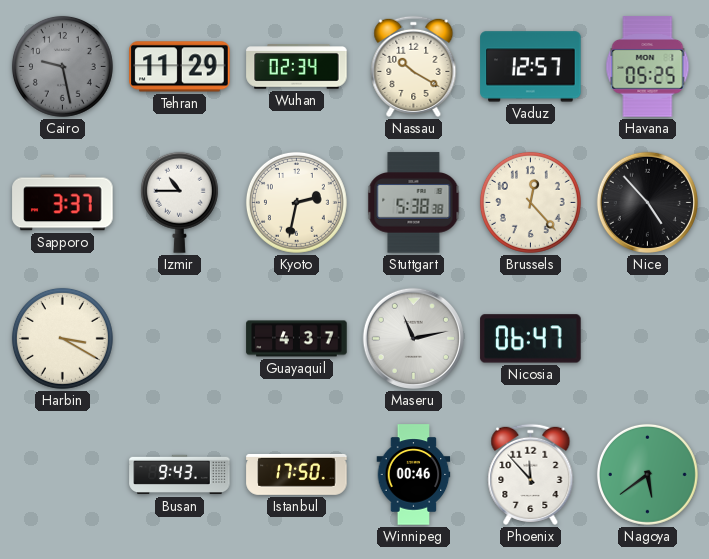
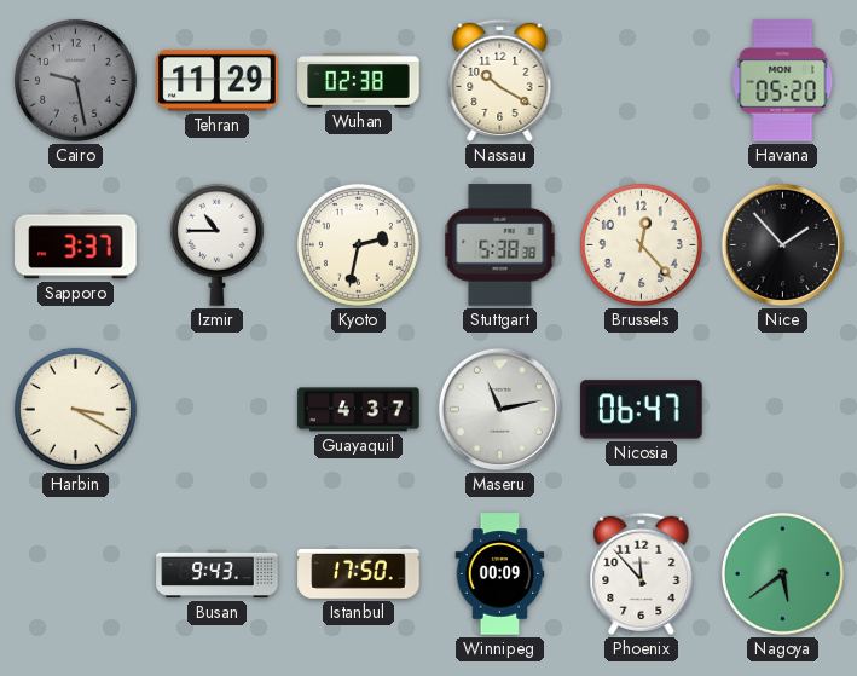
Wuhan: 02:34 -> 02:38 (359, 81)
Vaduz: 12:57 -> none (531, 67)
Havana: 05:25 -> 05:20 (783, 81)
Nice: 4:53 -> 1:53 (782, 244)
Winnipeg: 00:46 -> 00:09 (500, 574)
